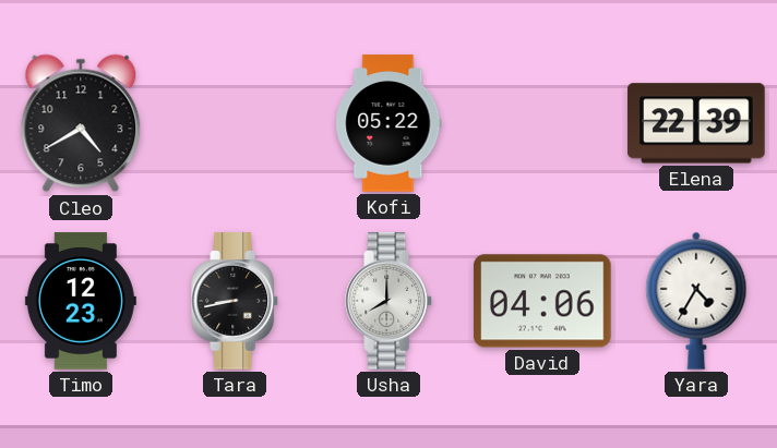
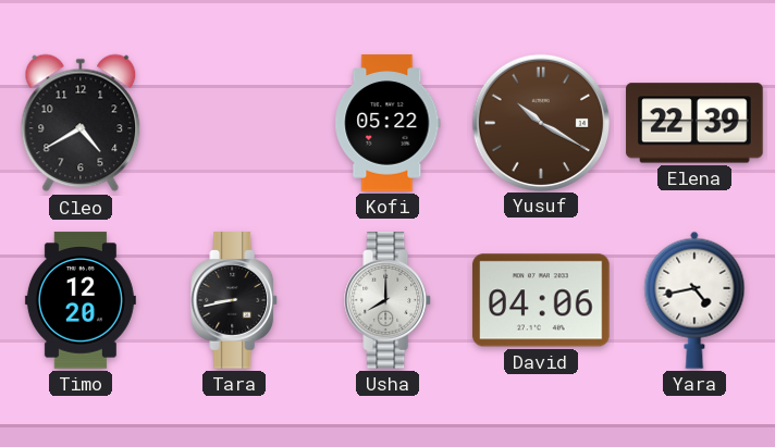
Yusuf: none -> 10:20 (540, 122)
Timo: 12:23 -> 12:20 (81, 300)
Yara: 4:35 -> 4:43 (694, 300)
